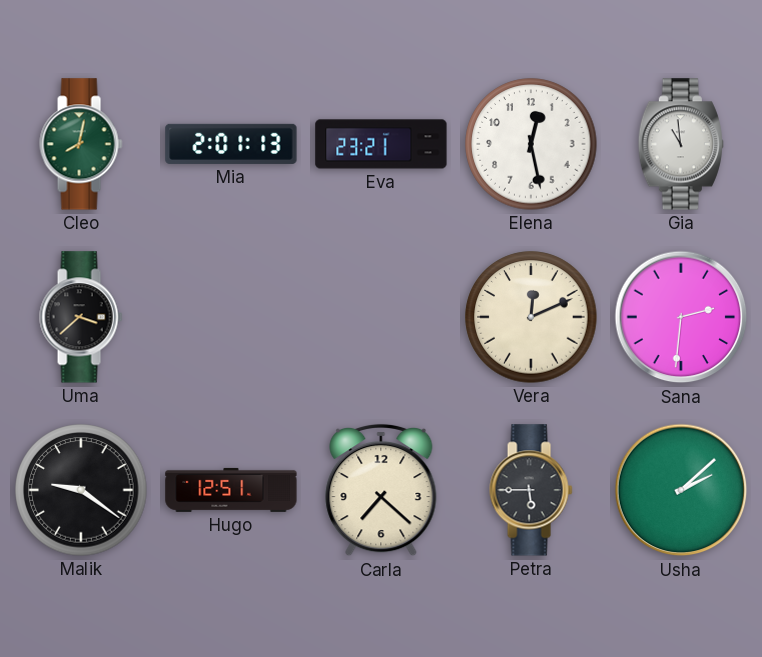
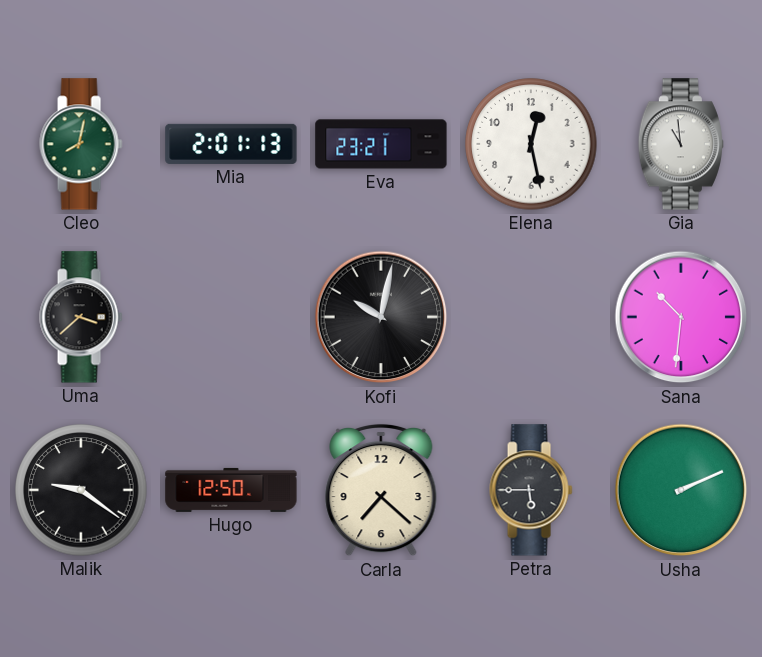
Kofi: none -> 10:02 (381, 317)
Vera: 12:11 -> none (531, 317)
Sana: 2:31 -> 10:31 (681, 317)
Hugo: 12:51 -> 12:50 (231, 490)
Usha: 2:08 -> 2:11 (681, 490)
